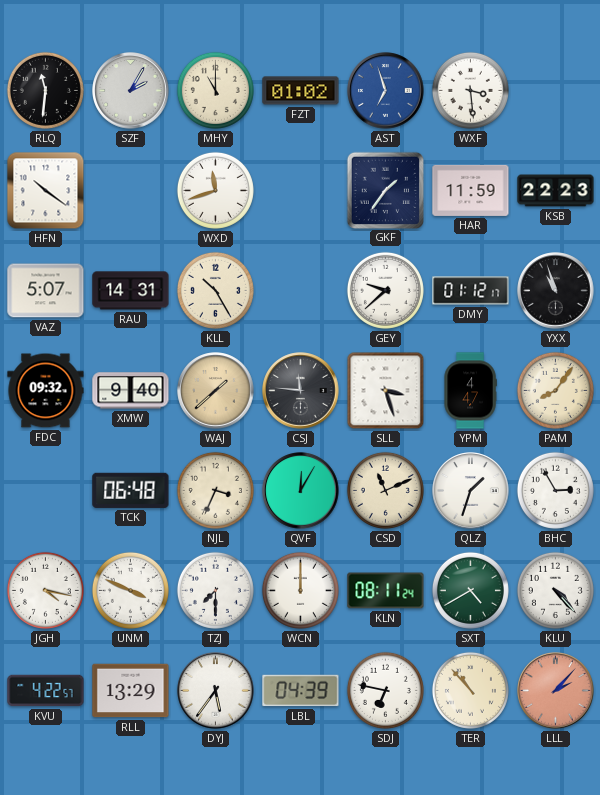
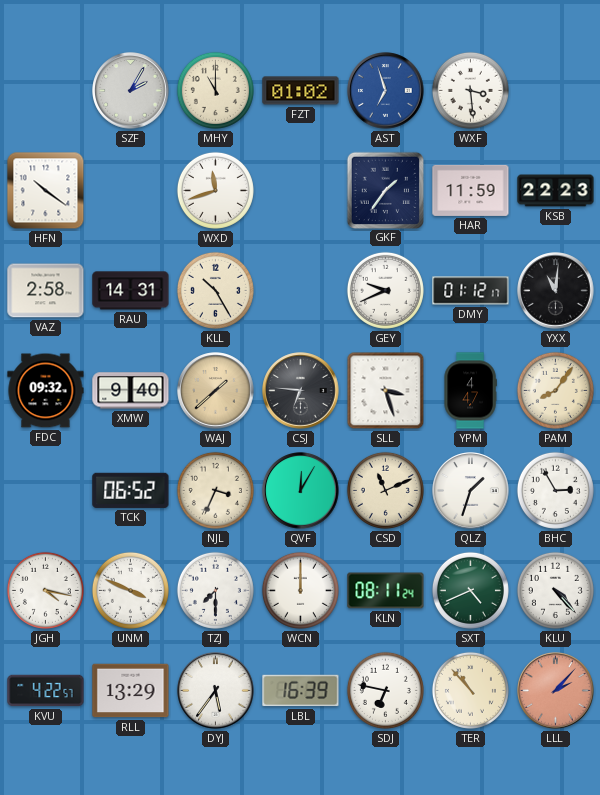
RLQ: 11:31 -> none (45, 90)
VAZ: 5:07 -> 2:58 (46, 291)
GEY: 9:38 -> 9:41 (385, 290)
YXX: 10:57 -> 11:01 (556, 291)
CSJ: 11:46 -> 6:46 (301, 391)
TCK: 06:48 -> 06:52 (131, 490)
SXT: 4:40 -> 4:41 (470, 590)
LBL: 04:39 -> 16:39 (301, 691)
